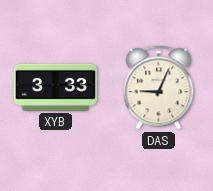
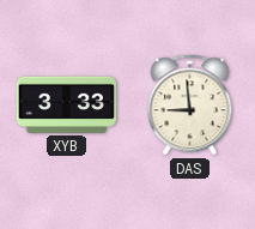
DAS: 9:04 -> 8:59 (190, 106)
